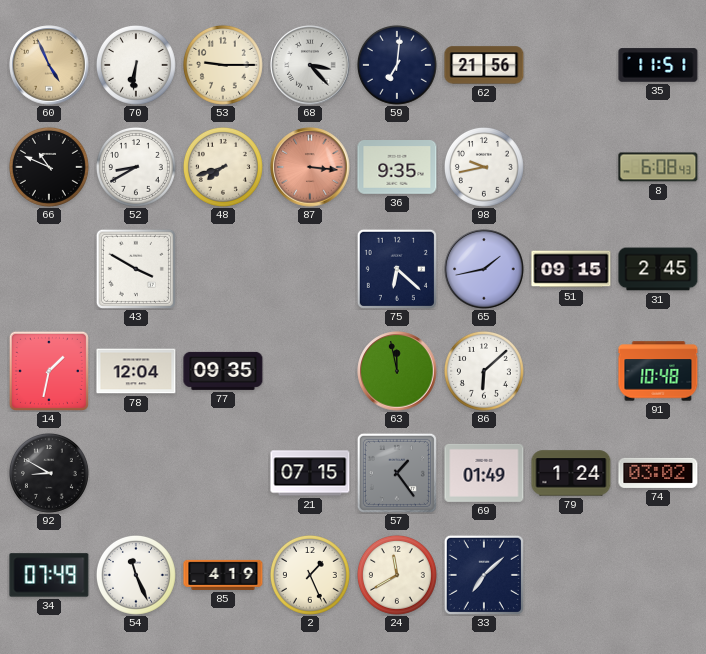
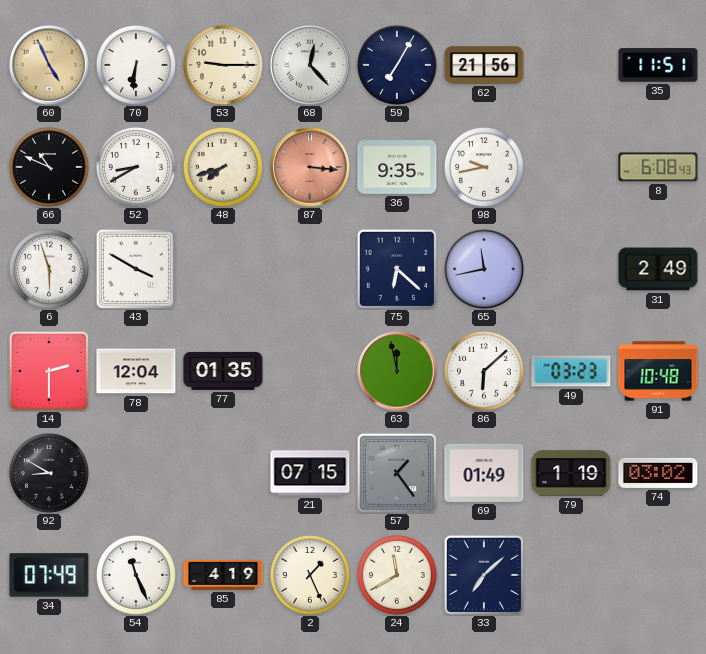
68: 3:23 -> 12:23 (310, 65)
59: 7:01 -> 7:05 (397, 65)
6: none -> 5:57 (49, 269)
65: 1:43 -> 11:43 (484, 269)
51: 09:15 -> none (571, 269)
31: 2:45 -> 2:49 (658, 269)
14: 1:32 -> 2:30 (49, 371)
77: 09:35 -> 01:35 (223, 371)
49: none -> 03:23 (571, 371)
79: 1:24 -> 1:19 (571, 473)
